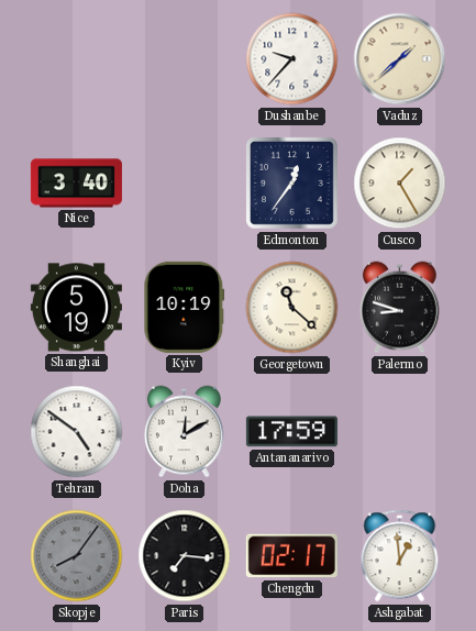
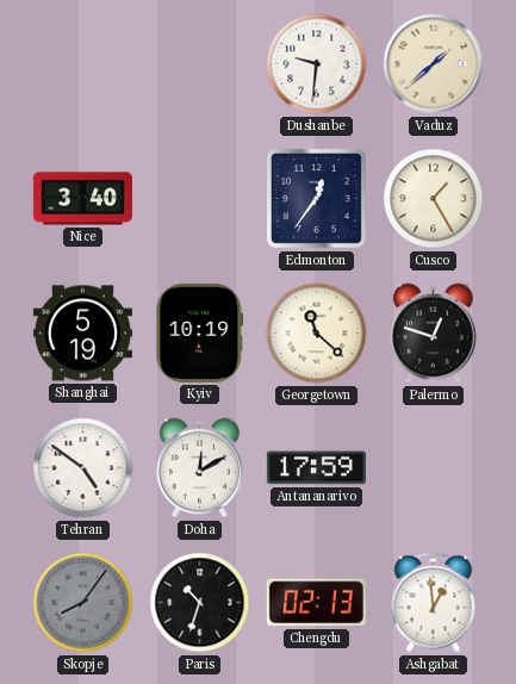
Dushanbe: 9:37 -> 9:31 (317, 64)
Palermo: 8:48 -> 12:48 (434, 334)
Paris: 7:16 -> 10:33 (200, 603)
Chengdu: 02:17 -> 02:13 (316, 603)
